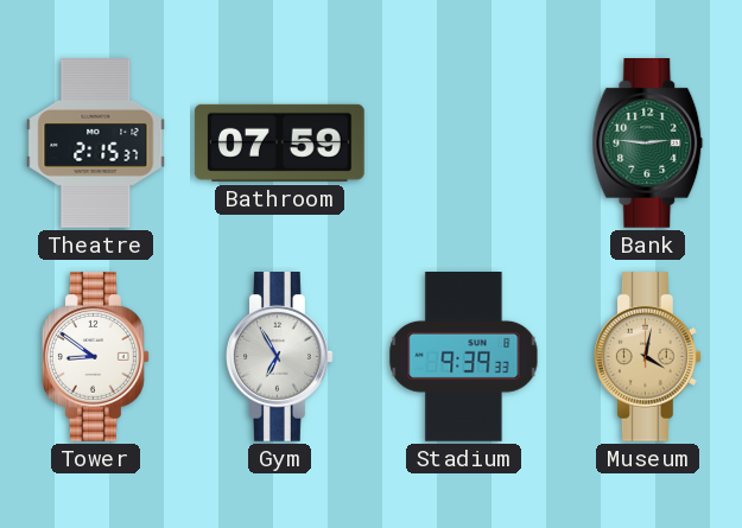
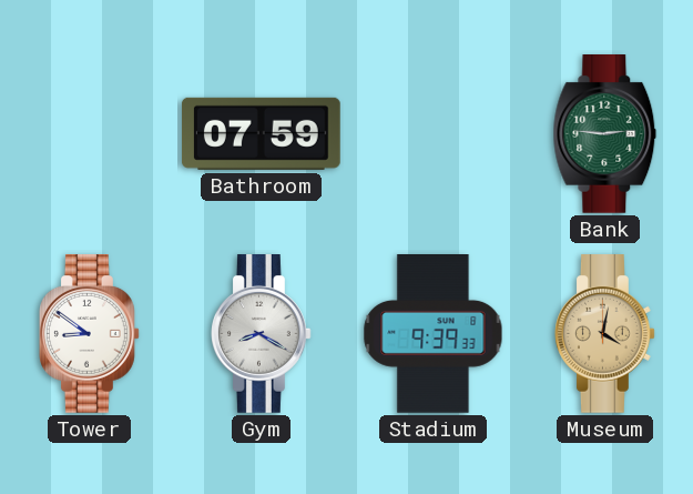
Theatre: 2:15 -> none (96, 144)
Gym: 6:55 -> 8:20 (262, 334)
